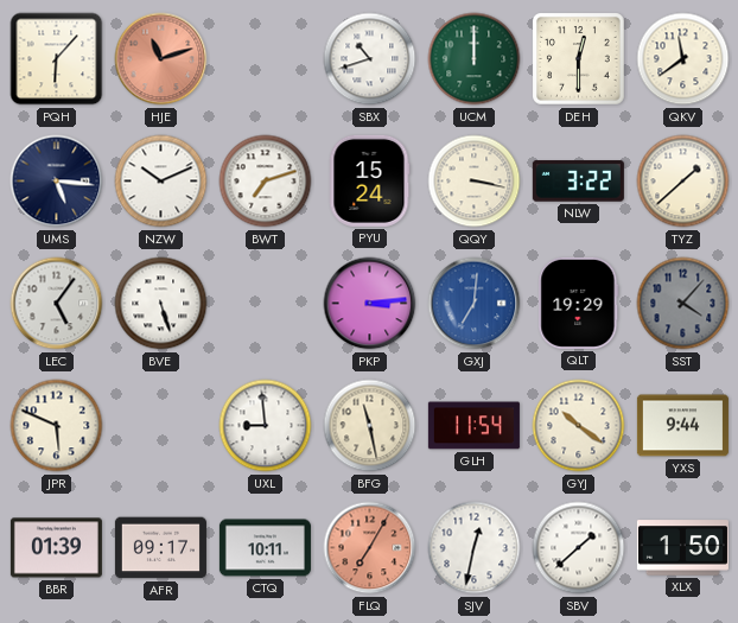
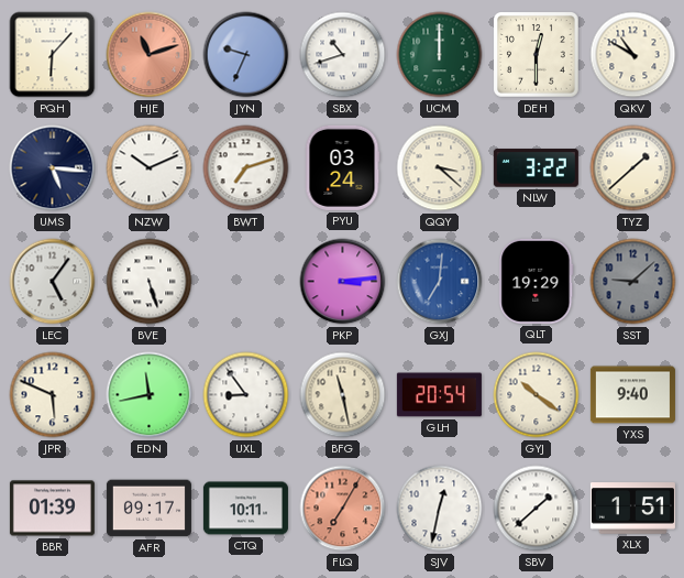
JYN: none -> 9:34 (246, 55)
QKV: 11:39 -> 10:50 (633, 55)
PYU: 15:24 -> 03:24 (342, 167)
QQY: 3:17 -> 3:22 (440, 168)
SST: 4:07 -> 9:08 (633, 282)
EDN: none -> 11:43 (150, 395)
UXL: 8:59 -> 8:54 (246, 395)
GLH: 11:54 -> 20:54 (439, 395)
YXS: 9:44 -> 9:40 (632, 395)
XLX: 1:50 -> 1:51 (632, 509)
